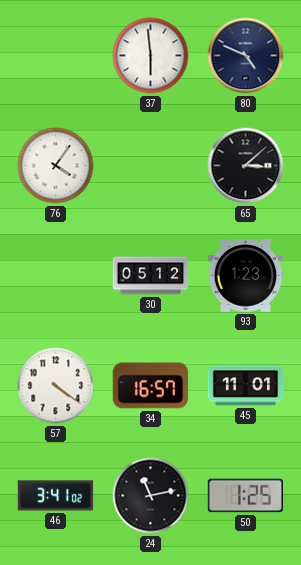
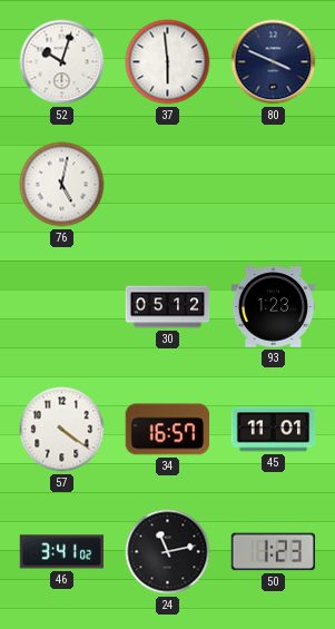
52: none -> 10:03 (62, 62)
80: 4:49 -> 3:49 (274, 62)
76: 4:06 -> 5:02 (62, 185)
65: 3:08 -> none (246, 166)
50: 1:25 -> 1:23 (274, 552)
